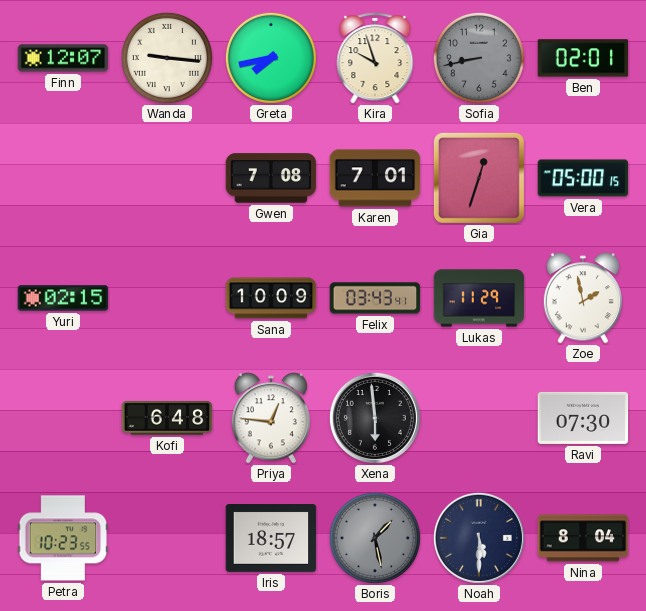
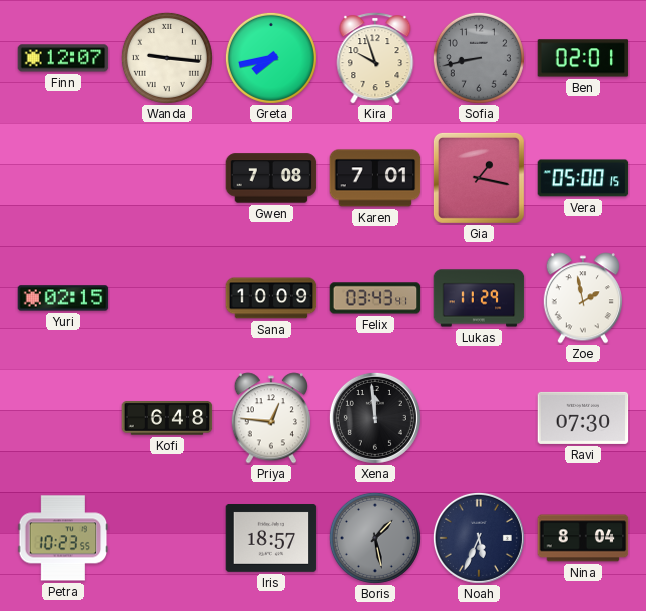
Gia: 12:33 -> 1:17 (479, 178)
Xena: 5:59 -> 11:59 (375, 418)
Noah: 5:30 -> 5:34 (479, 538)
